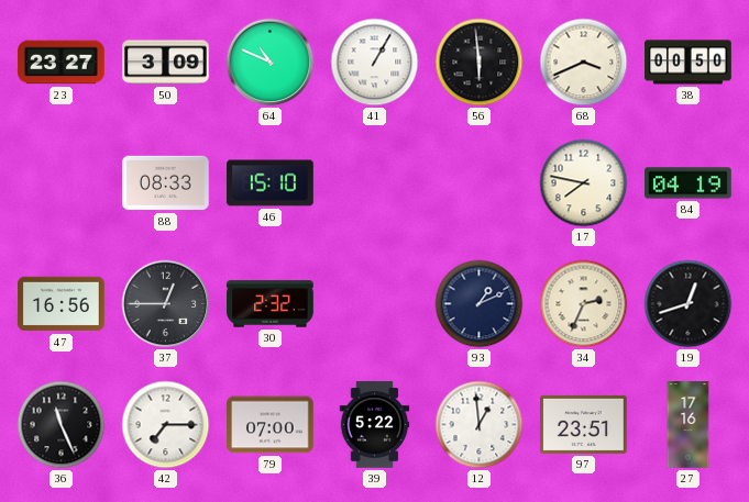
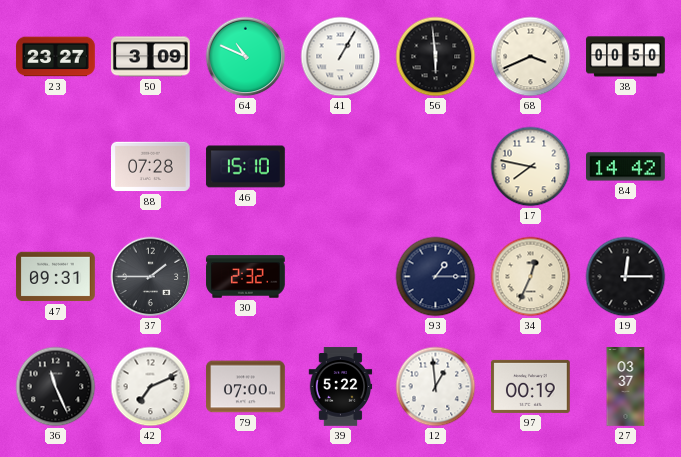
88: 08:33 -> 07:28 (151, 167)
84: 04:19 -> 14:42 (626, 167)
47: 16:56 -> 09:31 (56, 277)
37: 12:45 -> 1:45 (151, 277)
93: 1:11 -> 1:15 (436, 277)
34: 2:34 -> 12:34 (531, 277)
19: 12:42 -> 12:15 (626, 277)
42: 7:15 -> 7:11 (151, 387)
97: 23:51 -> 00:19 (531, 386)
27: 17:16 -> 03:37 (626, 387)
